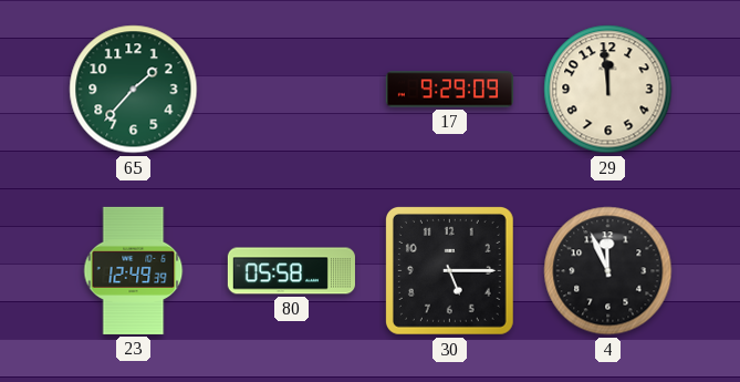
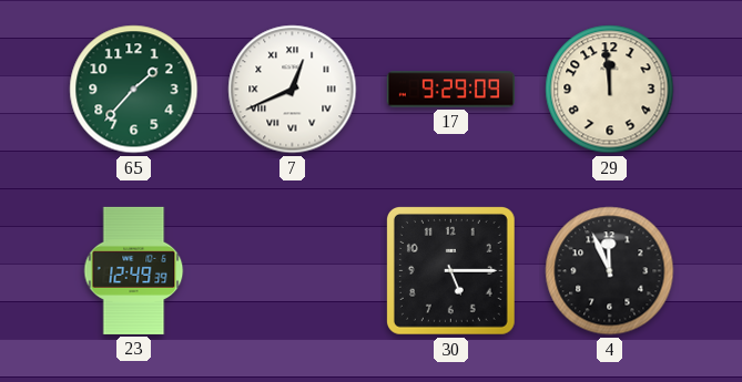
7: none -> 12:41 (293, 90)
80: 05:58 -> none (291, 271)
